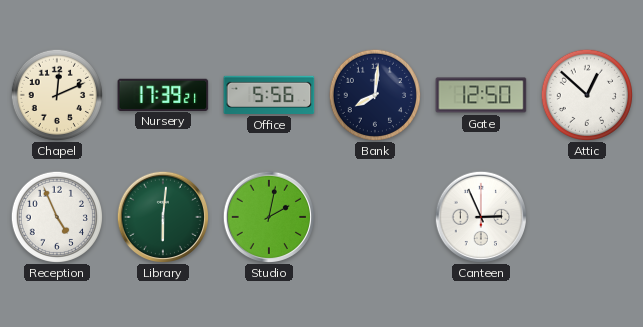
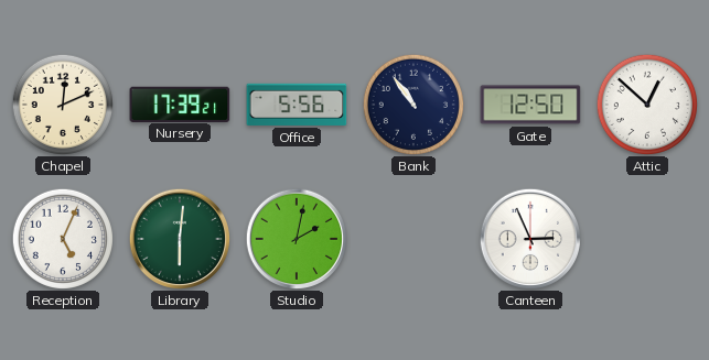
Bank: 8:01 -> 10:54 (412, 103)
Reception: 4:56 -> 5:04 (62, 238)
